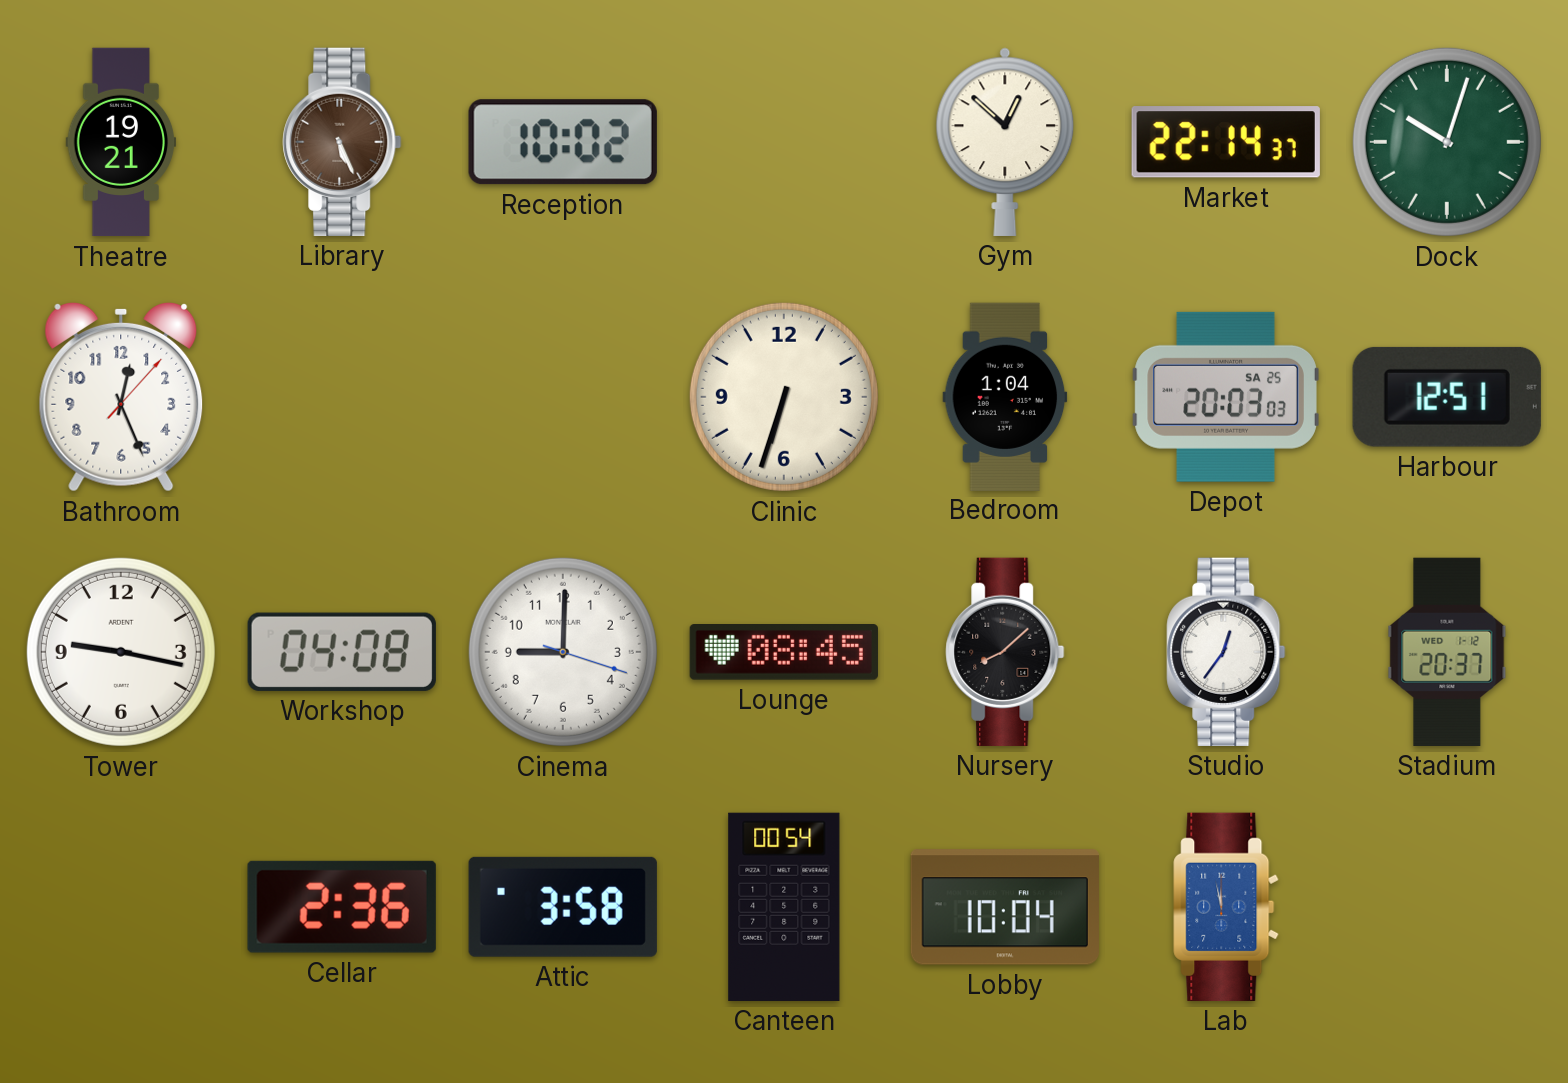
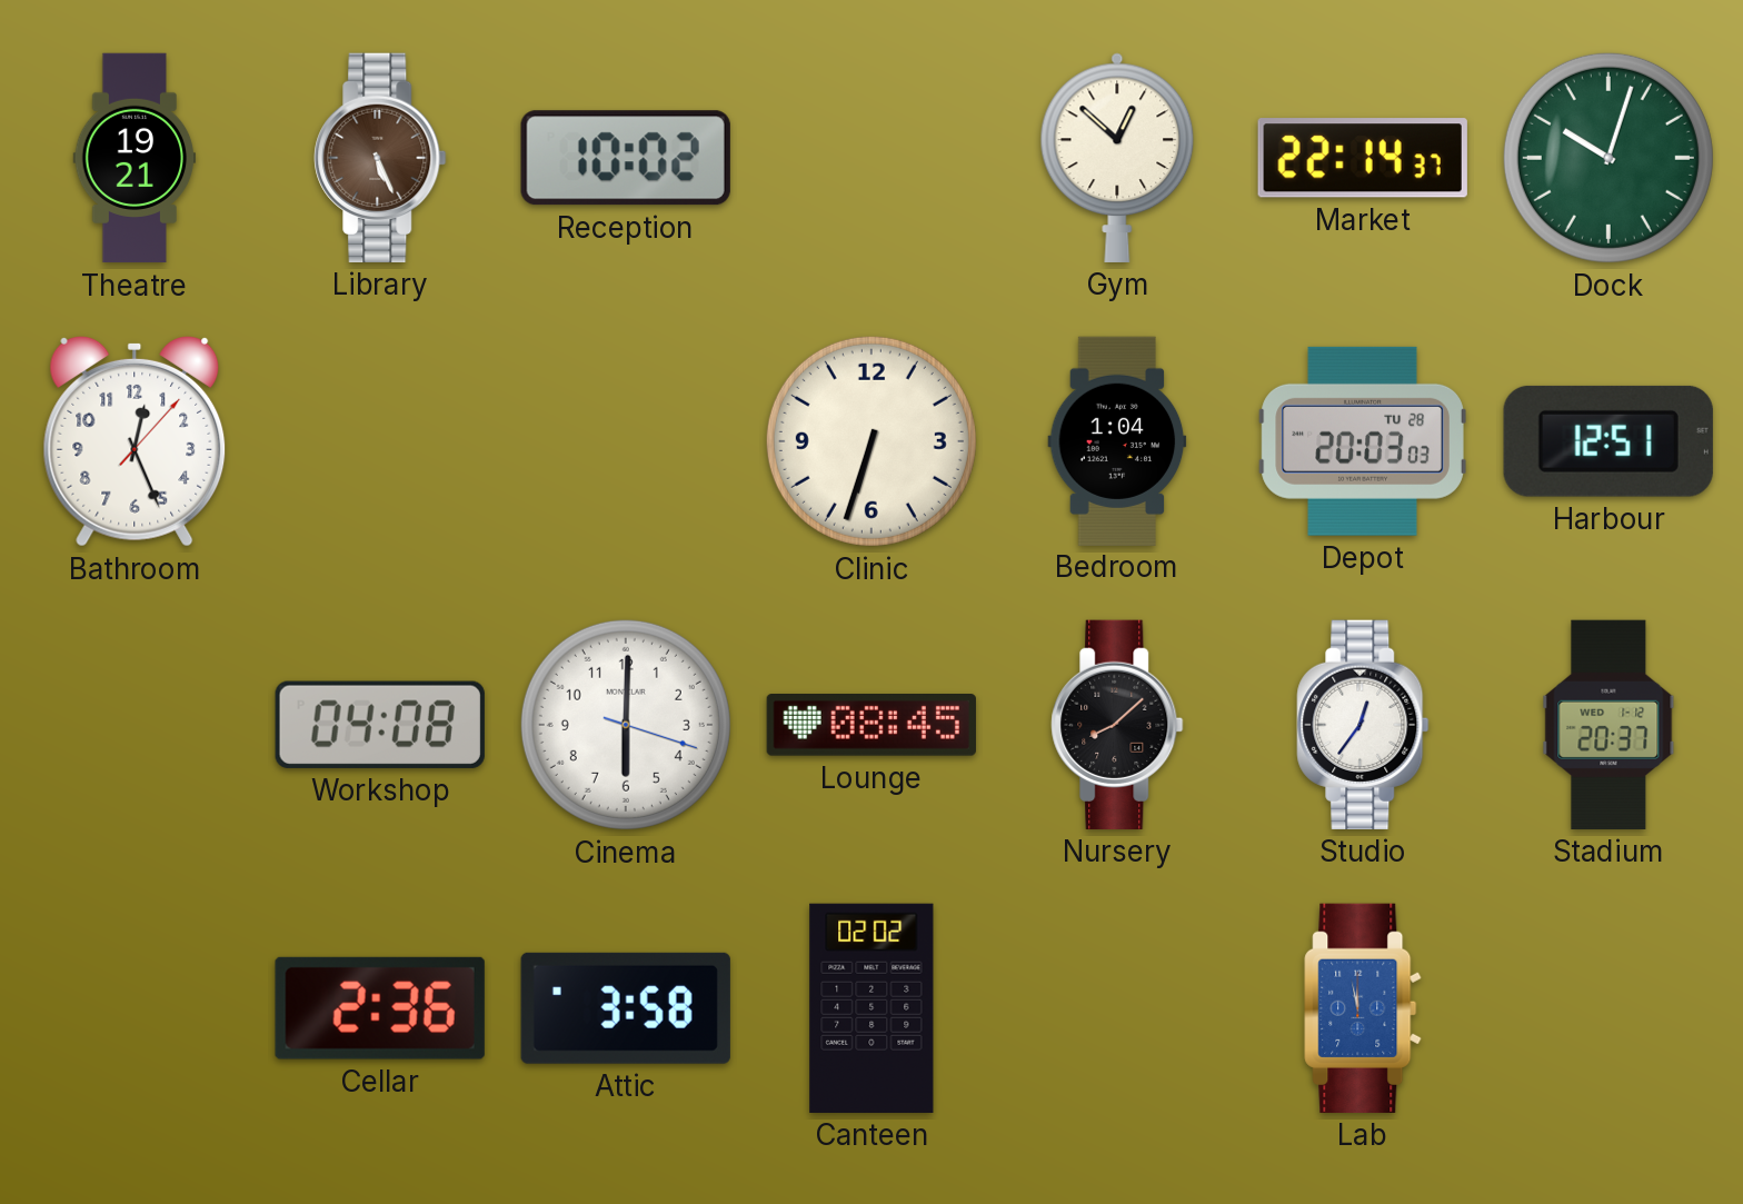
Depot date: SA 25 -> TU 28 (1363, 441)
Tower: 9:17 -> none (121, 652)
Cinema: 9:00 -> 6:00 (626, 725)
Canteen: 00:54 -> 02:02 (871, 1008)
Lobby: 10:04 -> none (1005, 907)
